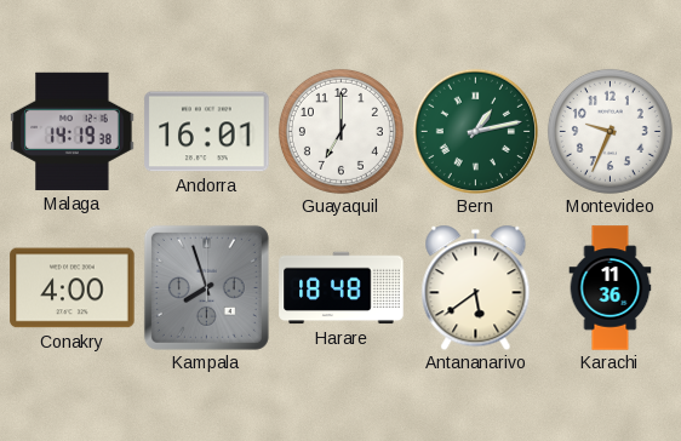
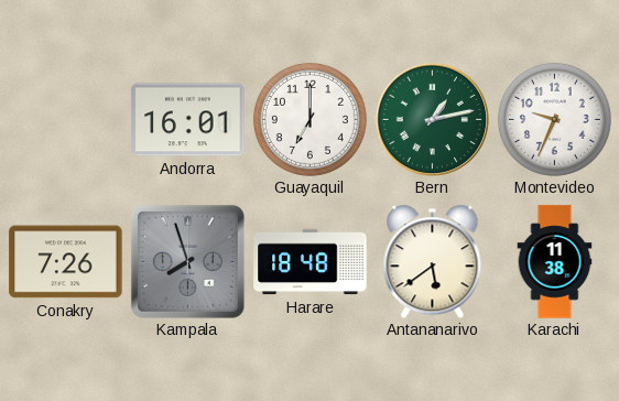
Malaga: 14:19 -> none (73, 131)
Conakry: 4:00 -> 7:26 (66, 262)
Karachi: 11:36 -> 11:38 (555, 262)
